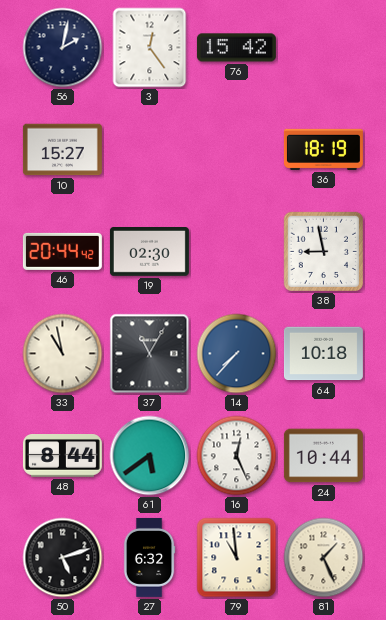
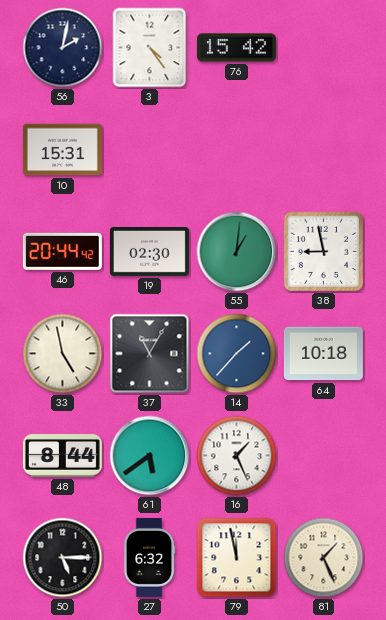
3: 12:24 -> 4:24 (150, 48)
10: 15:27 -> 15:31 (62, 150)
36: 18:19 -> none (323, 149)
55: none -> 1:01 (237, 252)
33: 10:58 -> 4:58 (63, 354)
14: 7:37 -> 1:37 (237, 354)
16: 12:26 -> 1:26 (237, 456)
24: 10:44 -> none (323, 456)
50: 5:12 -> 5:15 (63, 558)
79: 10:59 -> 11:58 (237, 558)
